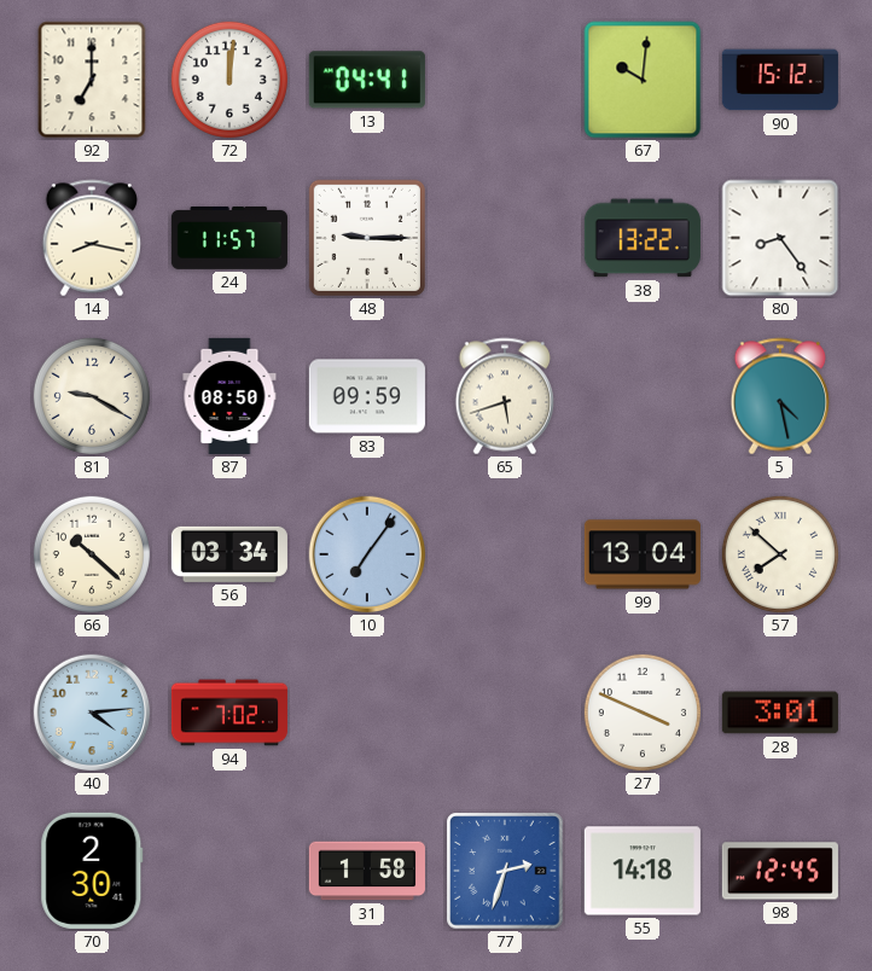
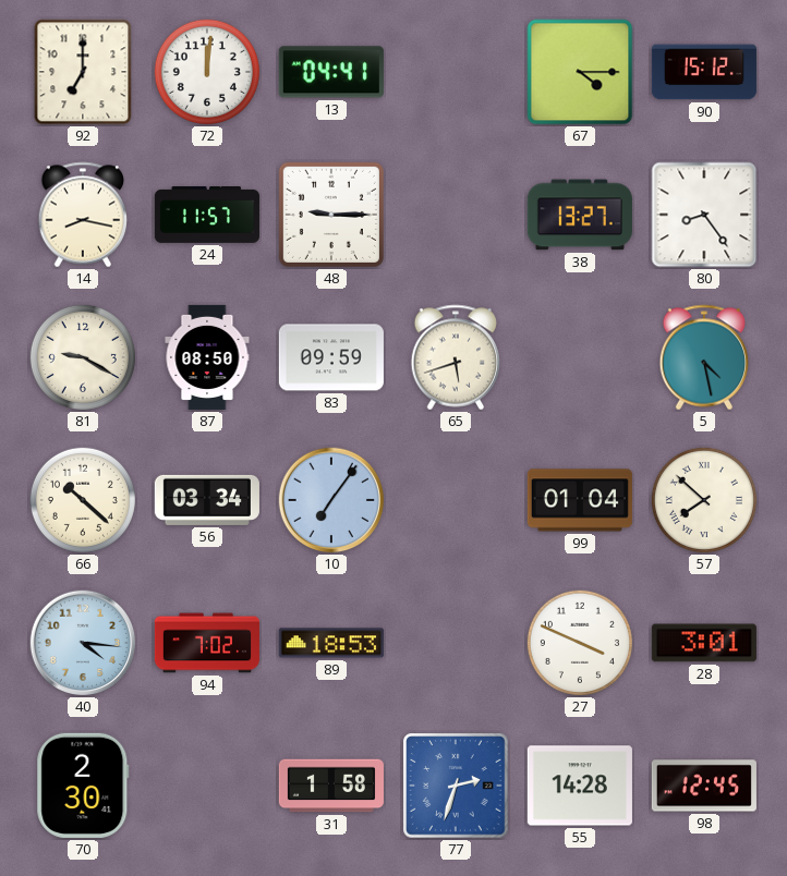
67: 10:01 -> 4:15 (580, 72)
38: 13:22 -> 13:27 (580, 215)
99: 13:04 -> 01:04 (580, 500)
40: 4:14 -> 4:16 (83, 643)
89: none -> 18:53 (331, 643)
55: 14:18 -> 14:28 (580, 786)
